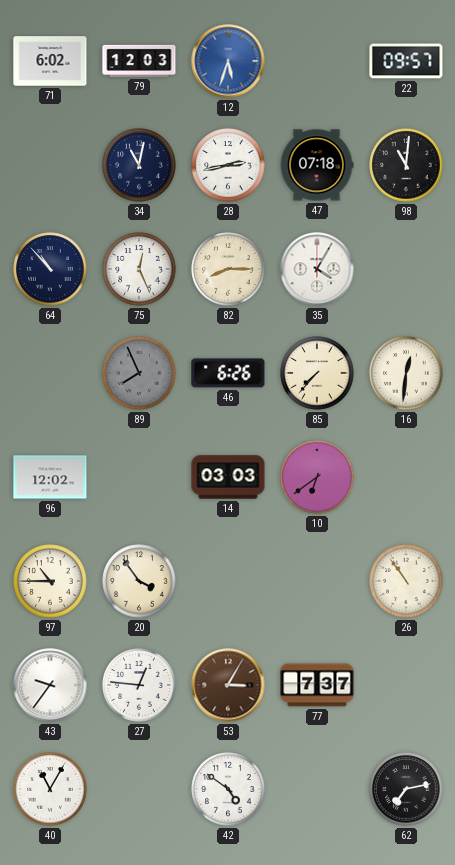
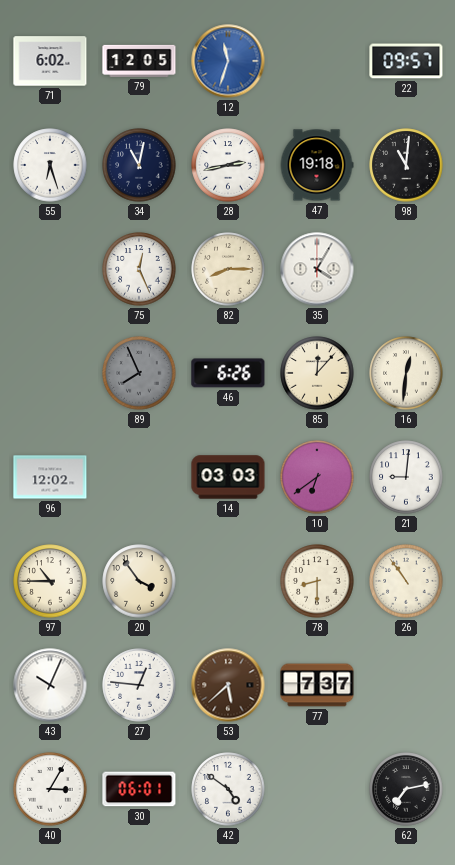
79: 12:03 -> 12:05 (139, 61)
12: 5:33 -> 11:33 (228, 61)
55: none -> 6:27 (50, 165)
47: 07:18 -> 19:18 (317, 165)
64: 10:53 -> none (50, 269)
85: 7:37 -> 12:07 (317, 373)
21: none -> 9:01 (406, 477)
78: none -> 8:30 (317, 581)
43: 9:36 -> 10:04 (50, 685)
53: 3:05 -> 5:38 (228, 685)
40: 11:05 -> 3:05 (50, 789)
30: none -> 06:01 (139, 789)
